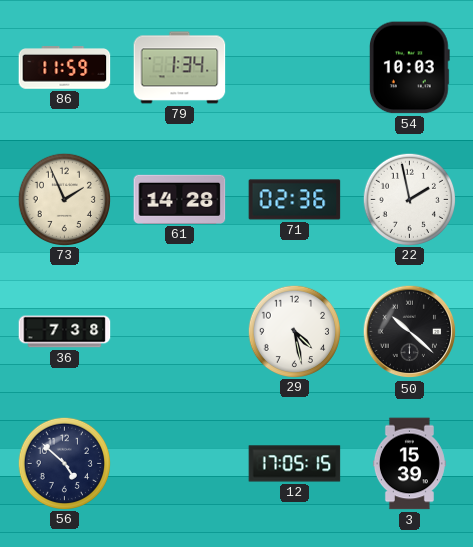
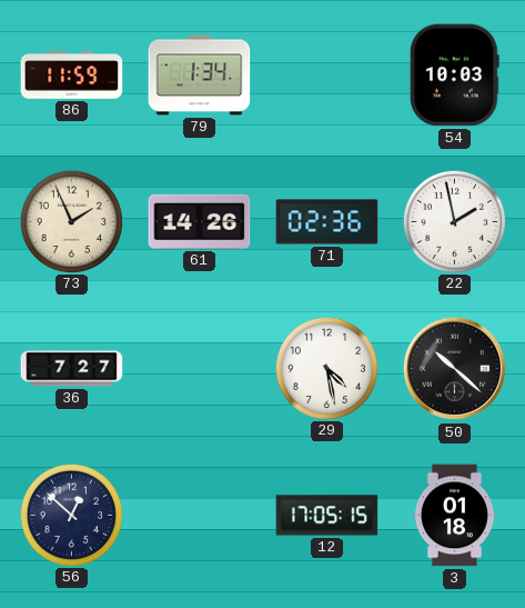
61: 14:28 -> 14:26 (200, 221)
36: 7:38 -> 7:27 (72, 369)
56: 4:52 -> 12:52 (71, 515)
3: 15:39 -> 01:18 (454, 516)
